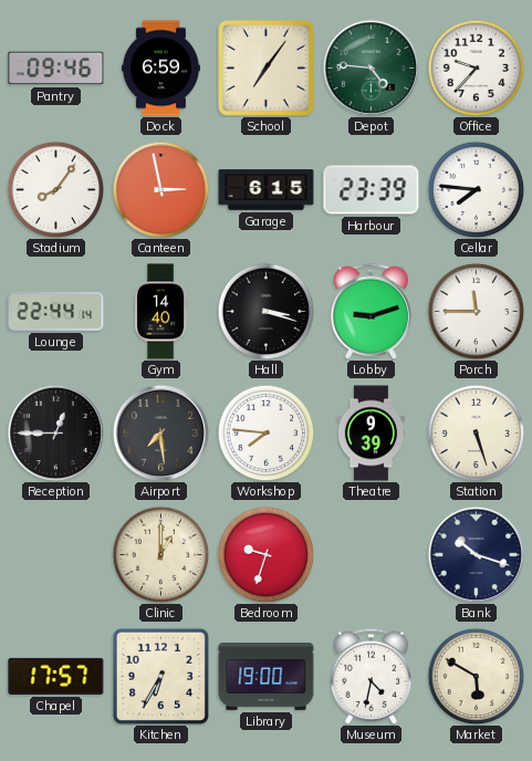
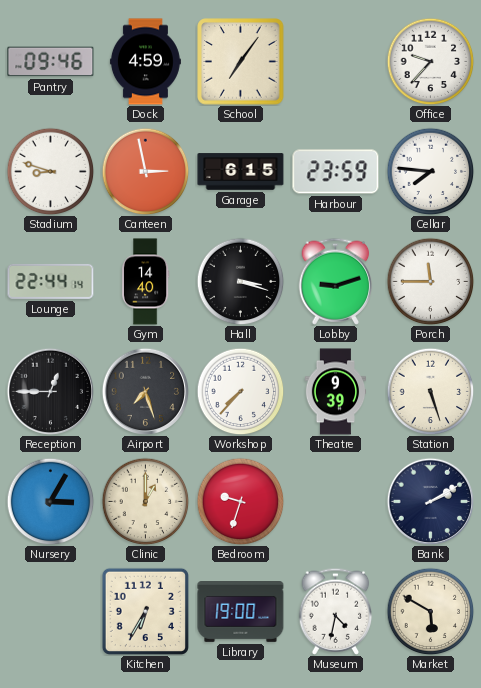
Dock: 6:59 -> 4:59 (145, 62)
Depot: 4:46 -> none (371, 67)
Stadium: 8:06 -> 8:48 (50, 171)
Harbour: 23:39 -> 23:59 (336, 172)
Airport: 7:29 -> 7:27 (145, 391)
Workshop: 7:46 -> 7:37 (240, 391)
Nursery: none -> 3:05 (50, 501)
Bank: 10:18 -> 2:10 (430, 501)
Chapel: 17:57 -> none (56, 676)
